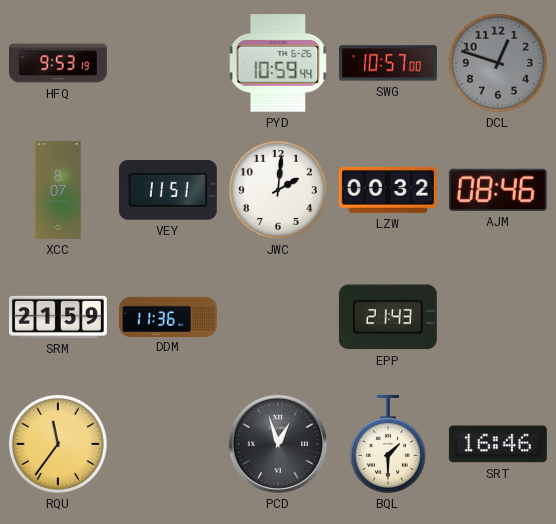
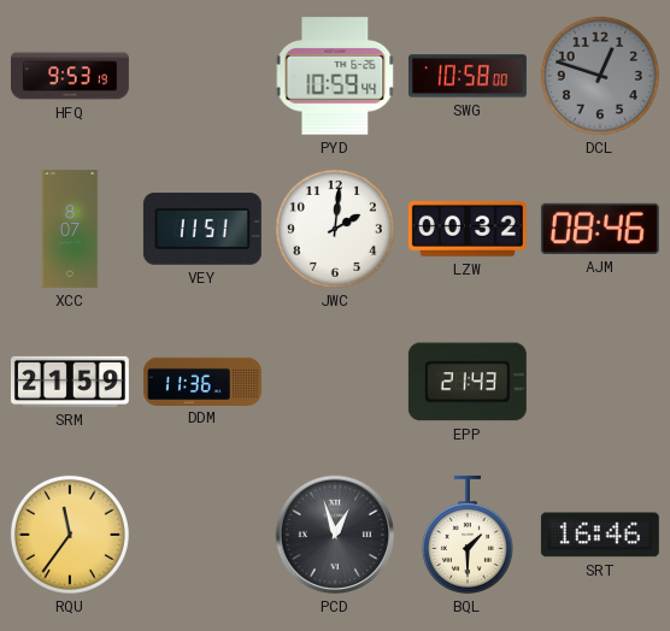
SWG: 10:57 -> 10:58 (468, 76)
